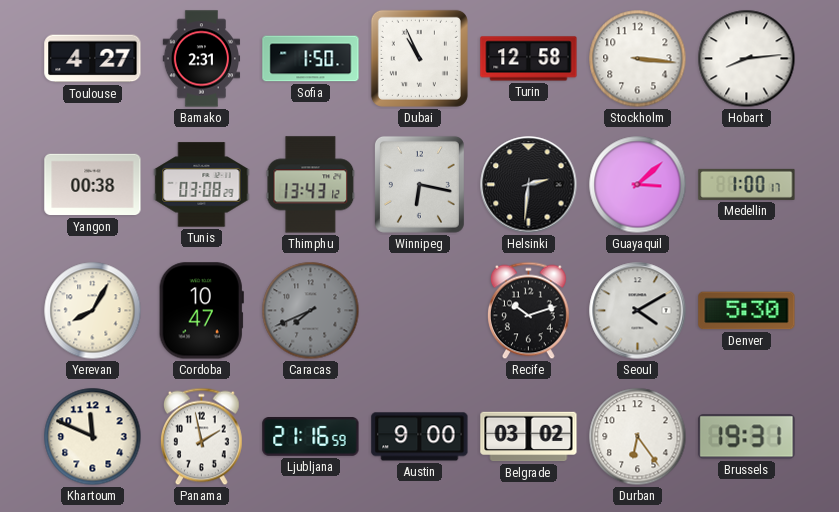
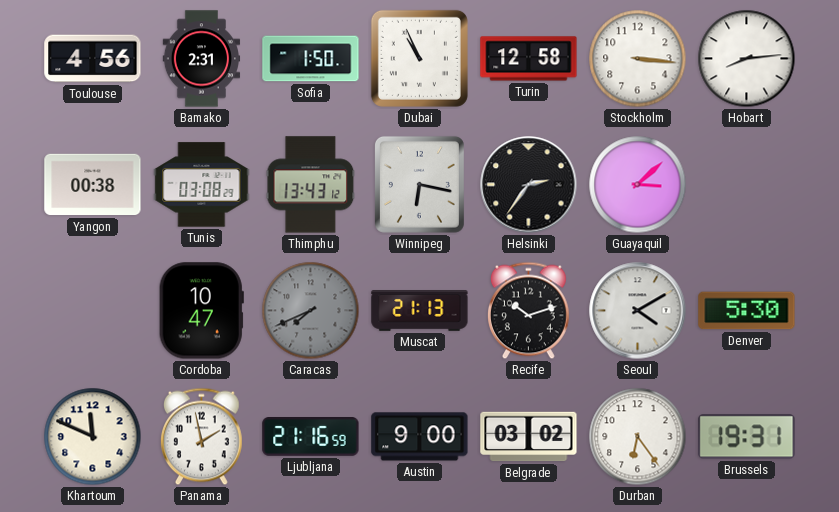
Toulouse: 4:27 -> 4:56 (93, 59)
Helsinki: 2:31 -> 2:36 (529, 185)
Medellin: 1:00 -> none (747, 184)
Yerevan: 8:05 -> none (93, 311)
Muscat: none -> 21:13 (420, 311)
